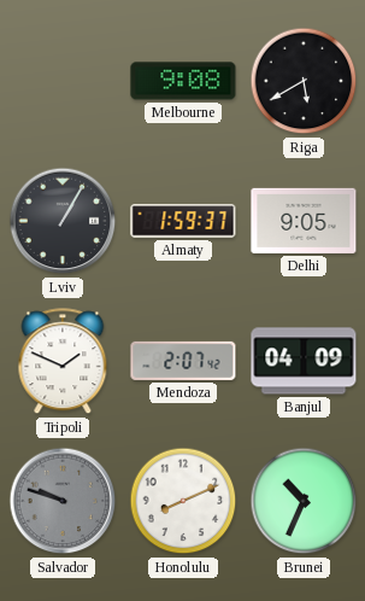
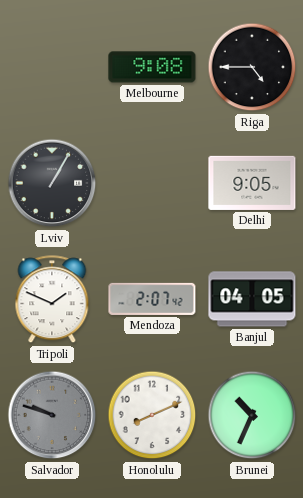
Riga: 5:40 -> 4:45 (252, 67)
Almaty: 1:59 -> none (183, 221)
Banjul: 04:09 -> 04:05 (252, 299)
